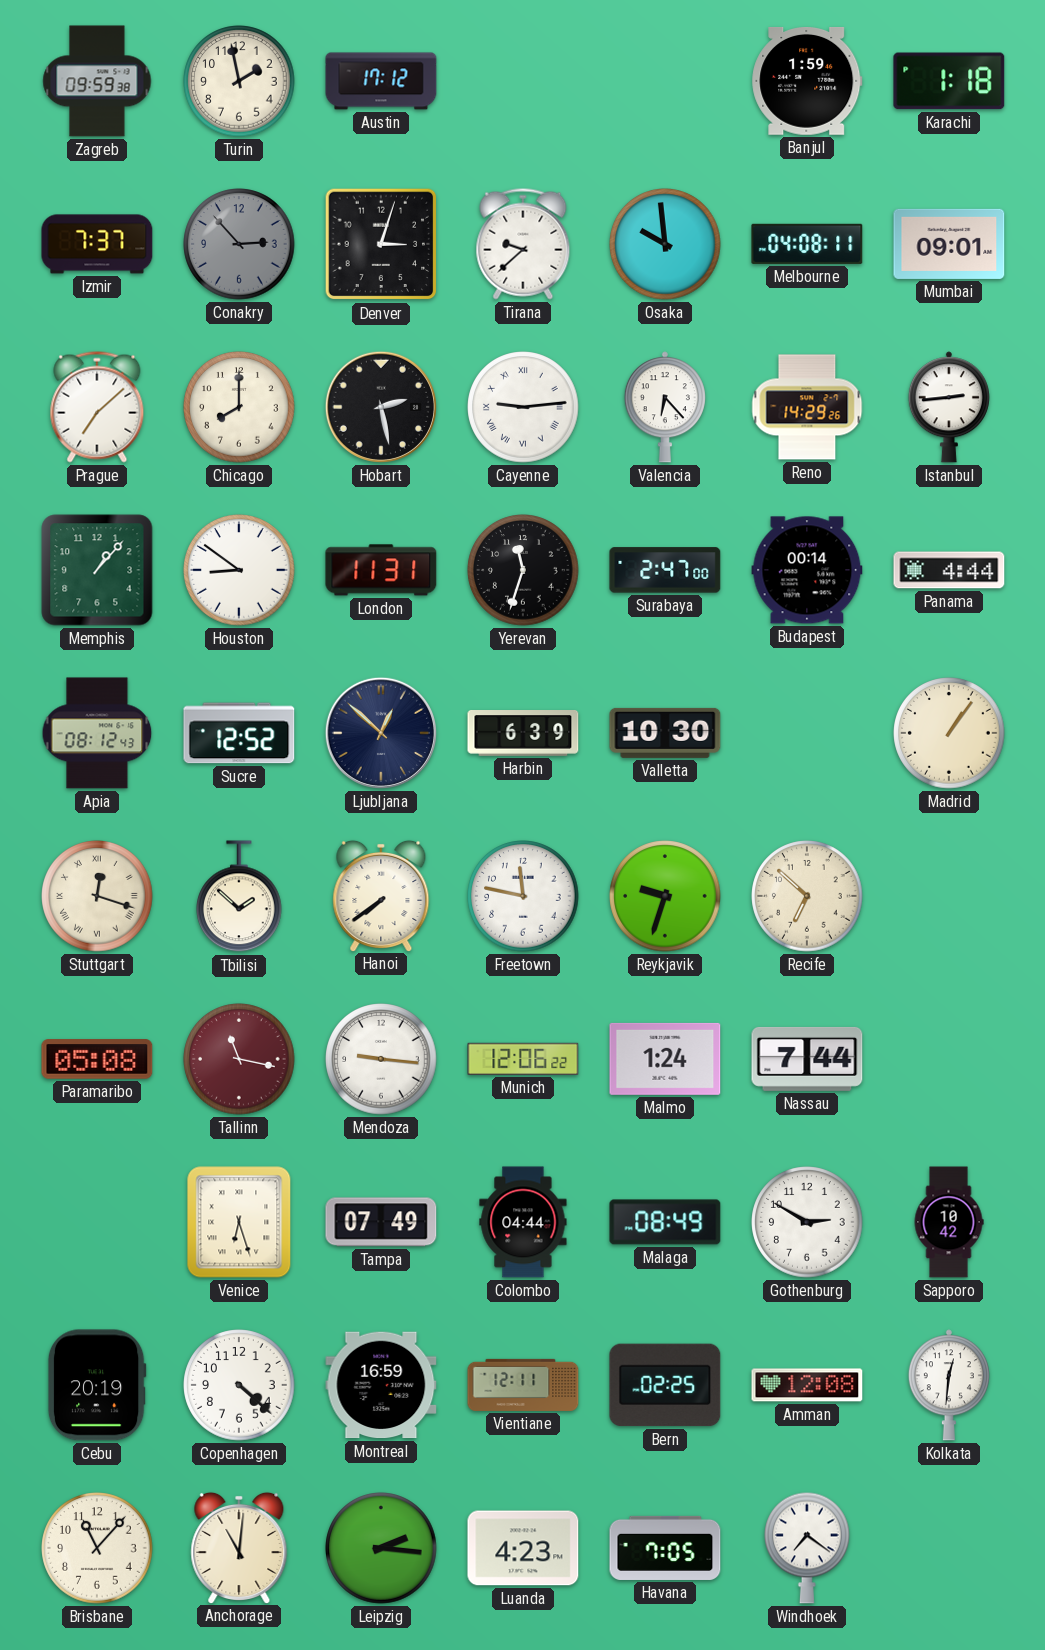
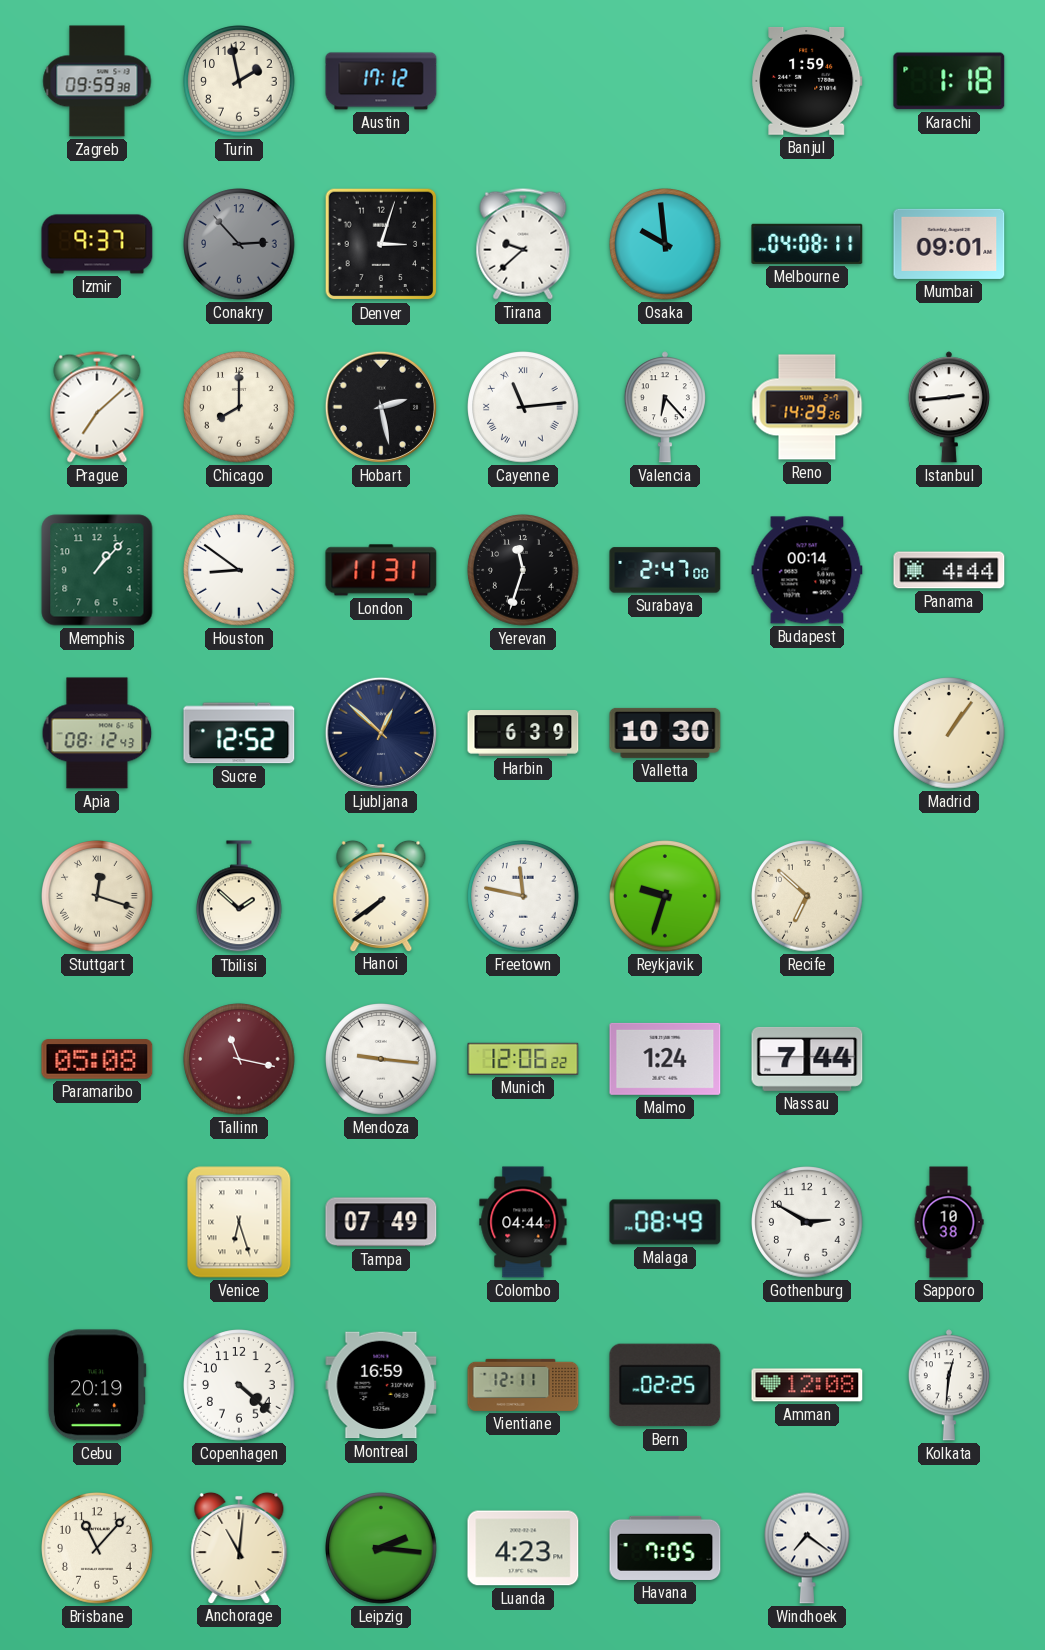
Izmir: 7:37 -> 9:37 (97, 244)
Cayenne: 9:14 -> 11:14 (523, 407)
Sapporo: 10:42 -> 10:38 (949, 1222)
